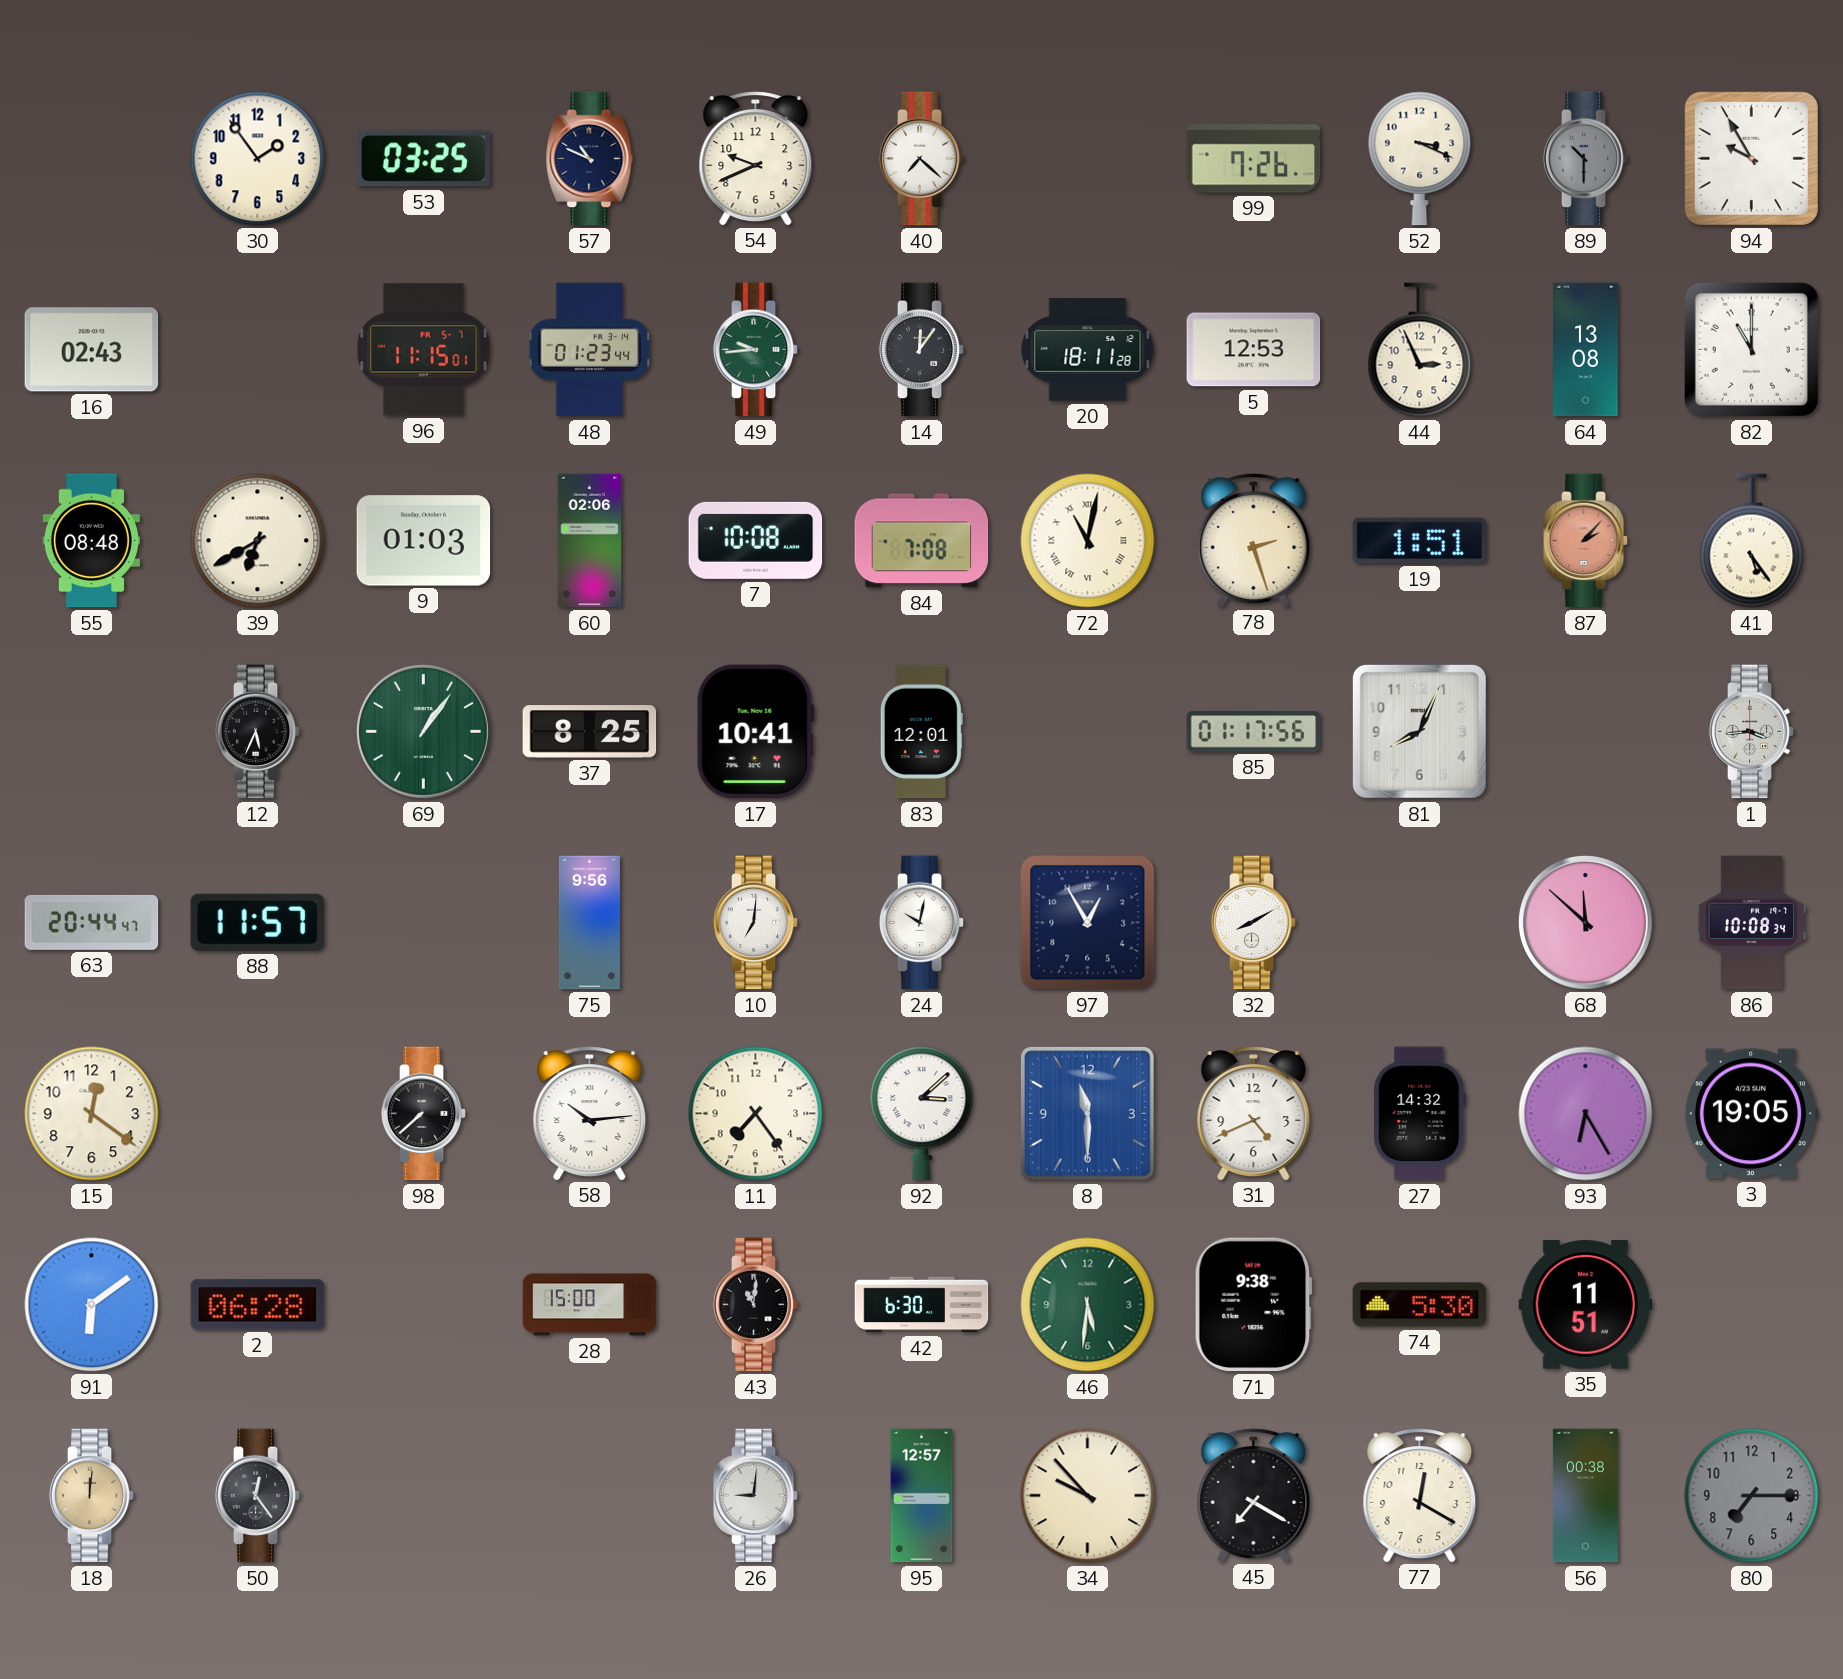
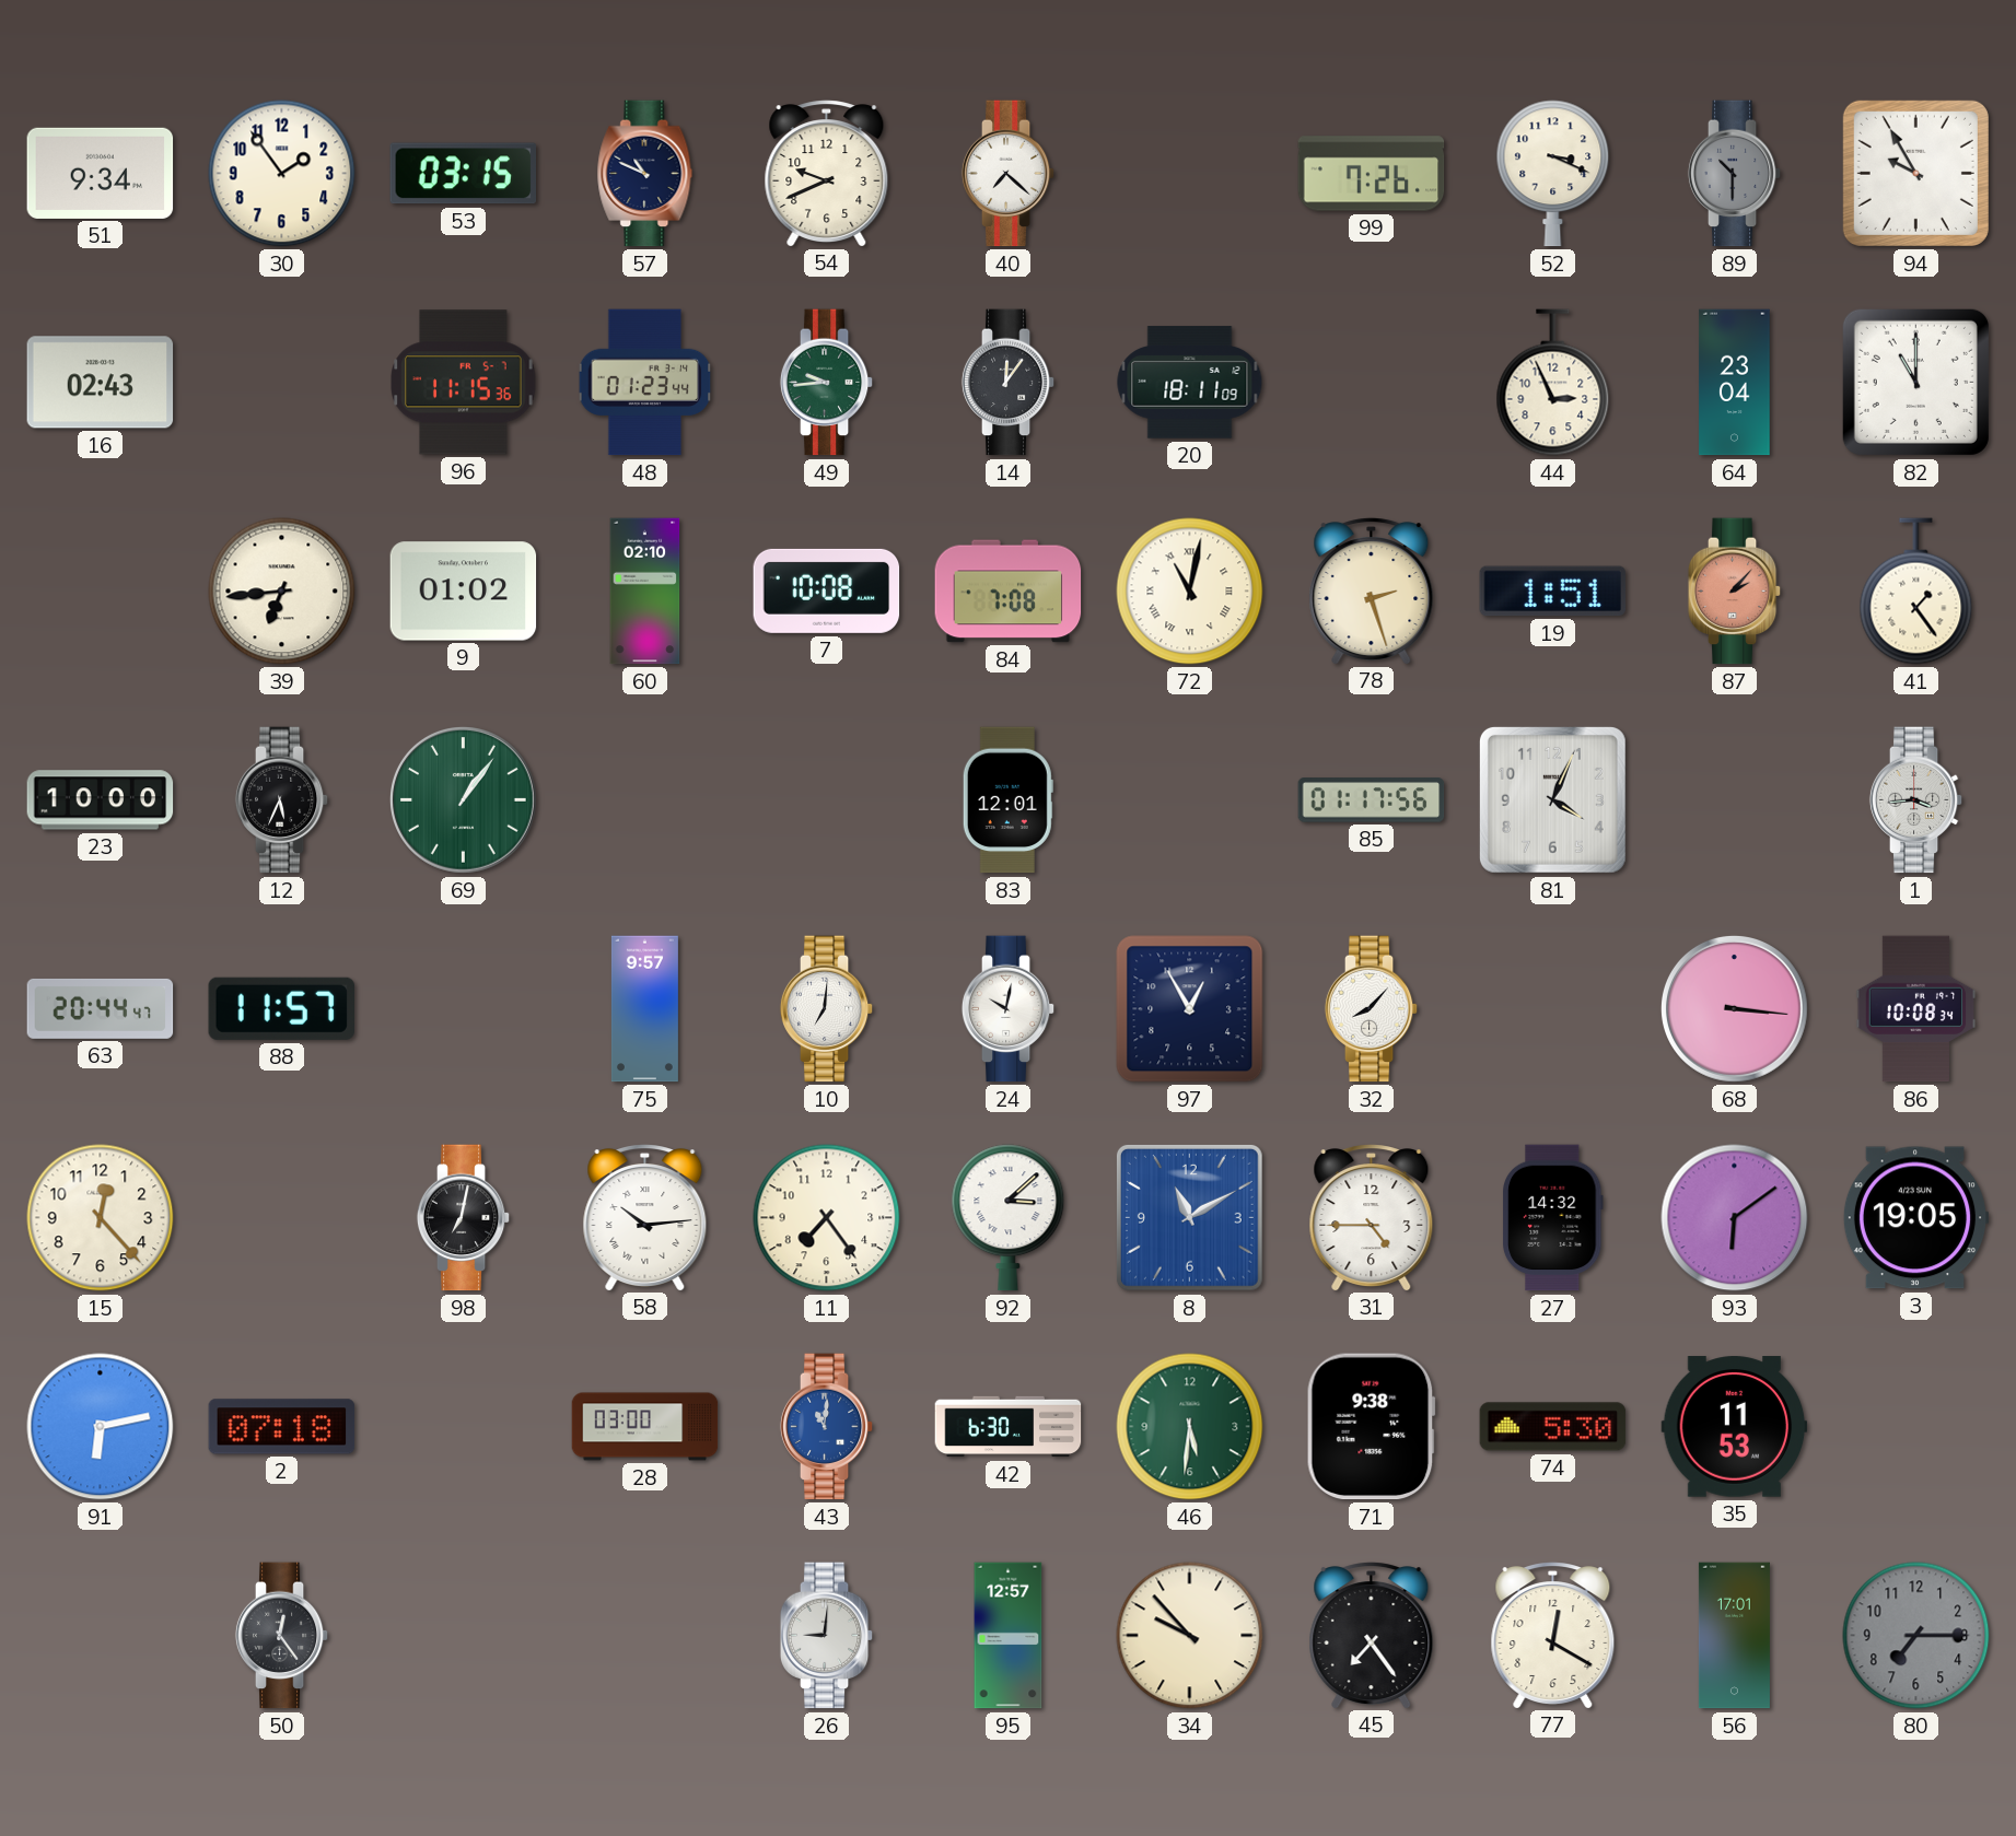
51: none -> 9:34 (101, 173)
53: 03:25 -> 03:15 (464, 174)
96: 11:15:01 -> 11:15:36 (464, 383)
20: 18:11:28 -> 18:11:09 (1190, 383)
5: 12:53 -> none (1254, 350)
64: 13:08 -> 23:04 (1735, 383)
55: 08:48 -> none (91, 541)
39: 6:40 -> 6:44 (282, 592)
9: 01:03 -> 01:02 (464, 592)
60: 02:06 -> 02:10 (645, 592)
41: 5:24 -> 1:24 (1916, 592)
23: none -> 10:00 (101, 800)
37: 8:25 -> none (590, 732)
17: 10:41 -> none (755, 732)
81: 8:04 -> 4:04 (1552, 799)
75: 9:56 -> 9:57 (644, 1009)
32: 8:10 -> 8:07 (1372, 1009)
68: 11:52 -> 3:16 (1734, 1008)
15: 12:21 -> 12:23 (101, 1218)
98: 7:38 -> 7:02 (464, 1218)
8: 11:30 -> 11:10 (1189, 1217)
31: 4:41 -> 4:45 (1372, 1217)
93: 6:25 -> 6:09 (1735, 1218)
91: 6:09 -> 6:13 (101, 1427)
2: 06:28 -> 07:18 (282, 1427)
28: 15:00 -> 03:00 (645, 1427)
43 dial: black -> blue (827, 1427)
35: 11:51 -> 11:53 (1735, 1427)
18: 12:01 -> none (92, 1496)
45: 7:20 -> 7:24 (1372, 1635)
56: 00:38 -> 17:01 (1734, 1636)
